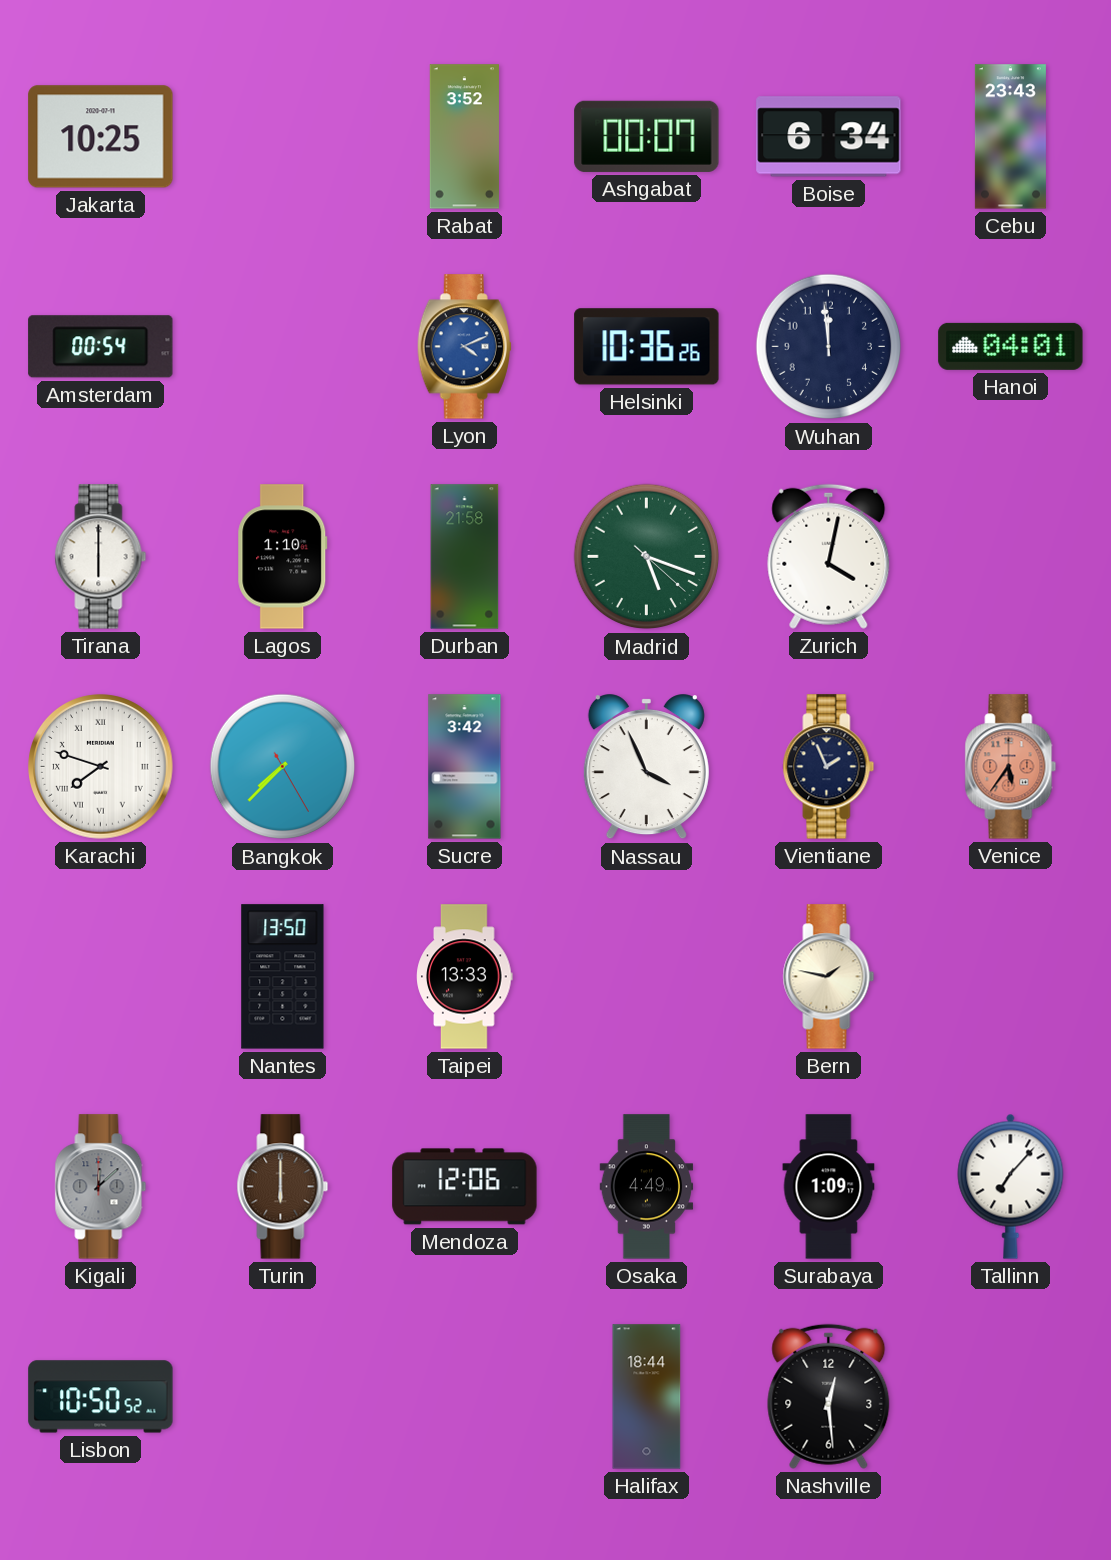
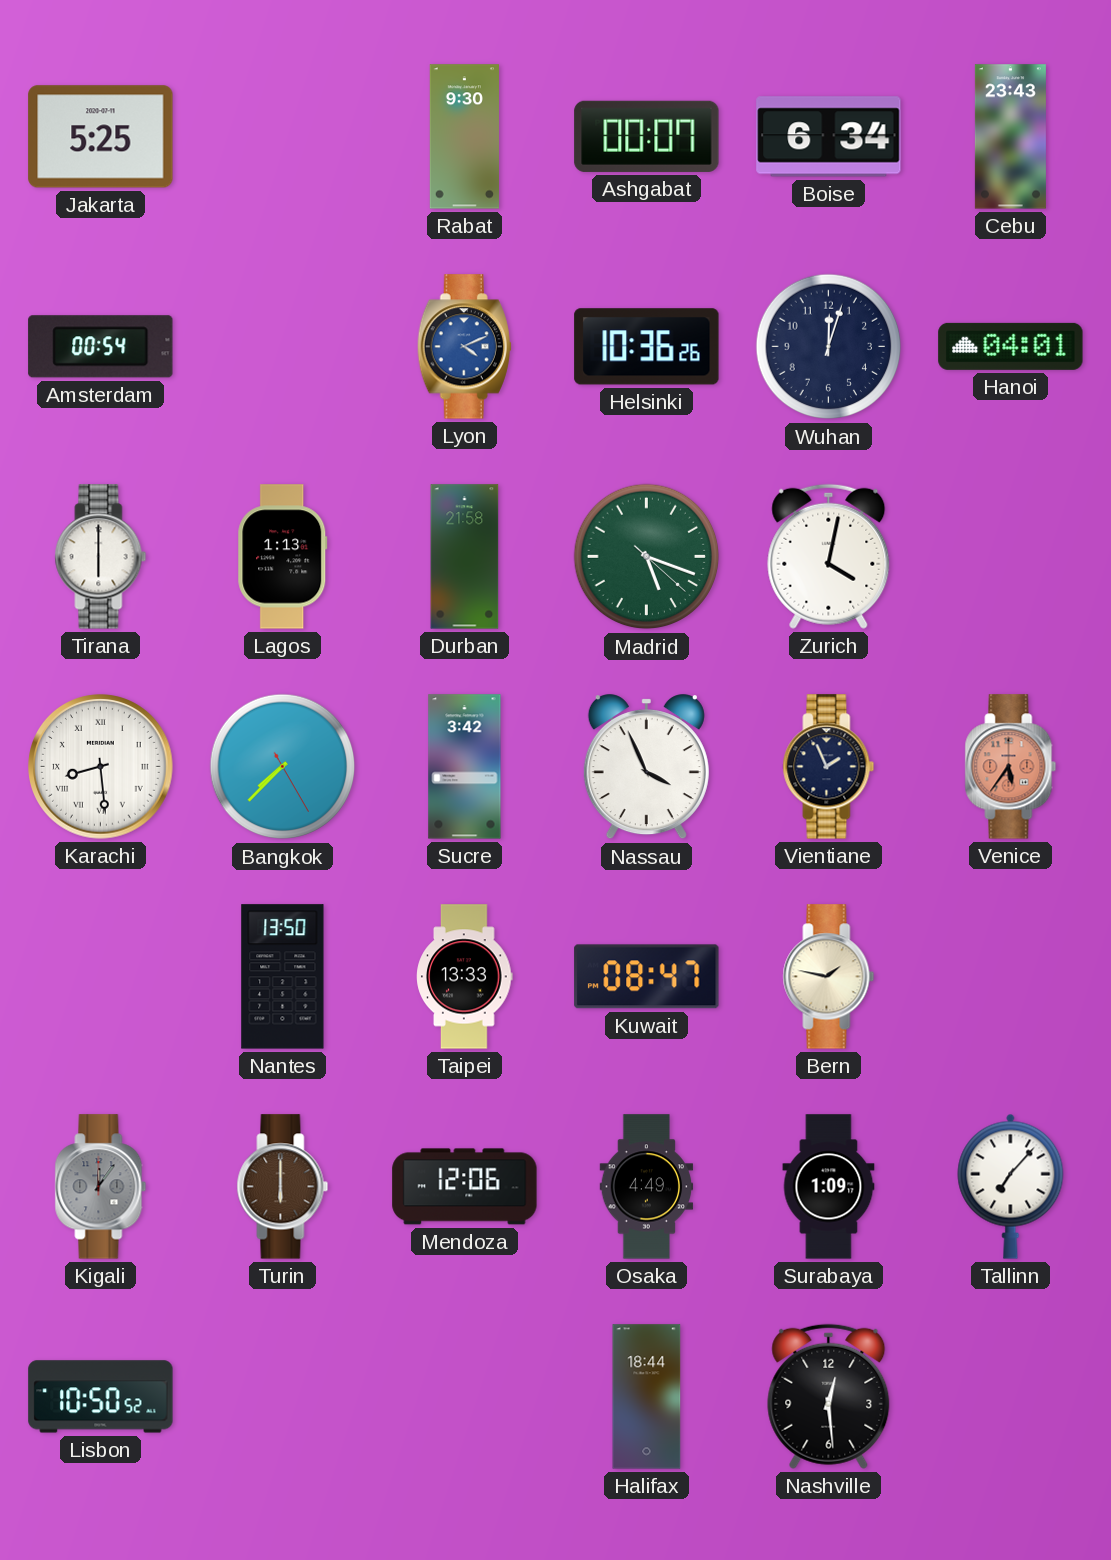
Jakarta: 10:25 -> 5:25 (101, 137)
Rabat: 3:52 -> 9:30 (464, 137)
Wuhan: 11:59 -> 12:03 (829, 347)
Lagos: 1:10 -> 1:13 (283, 557)
Karachi: 7:48 -> 8:29 (101, 767)
Kuwait: none -> 08:47 (647, 977)
Kigali: 12:08 -> 12:06 (101, 1187)
